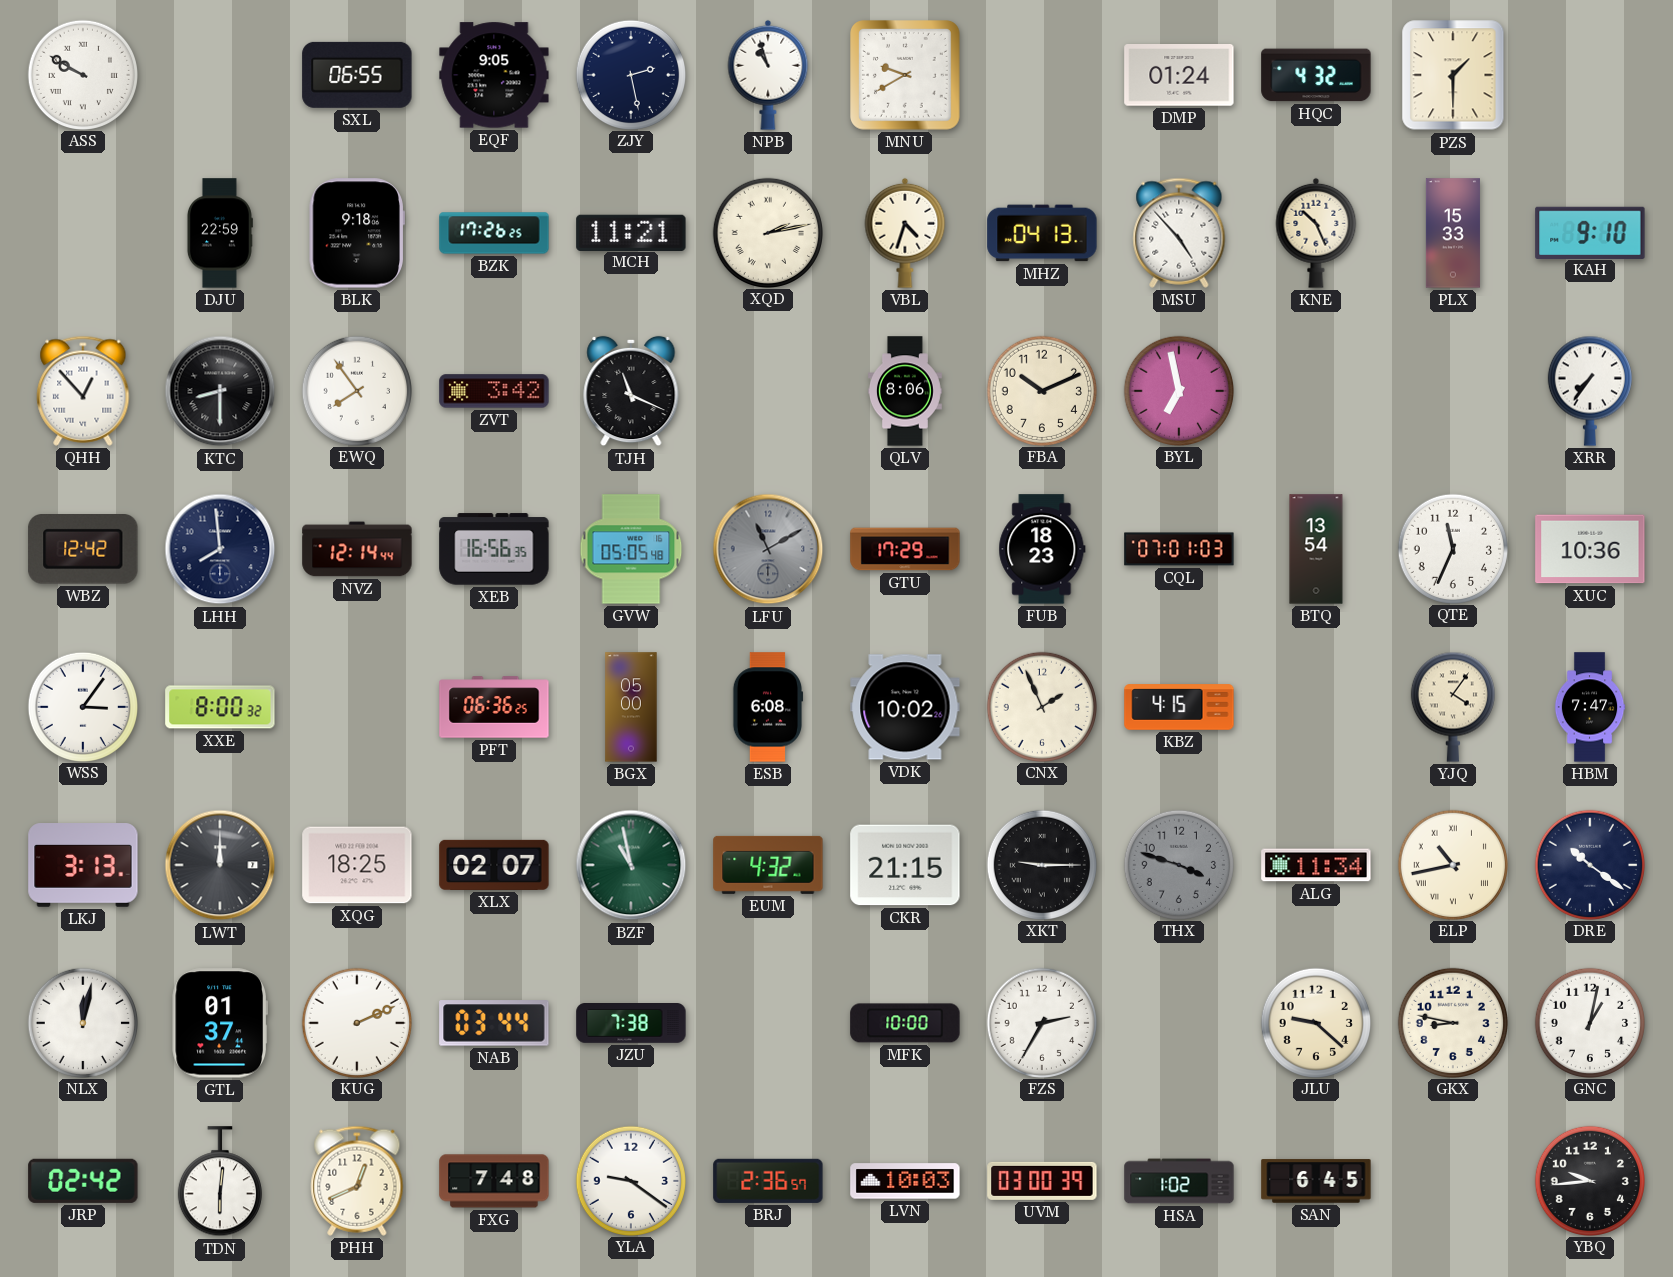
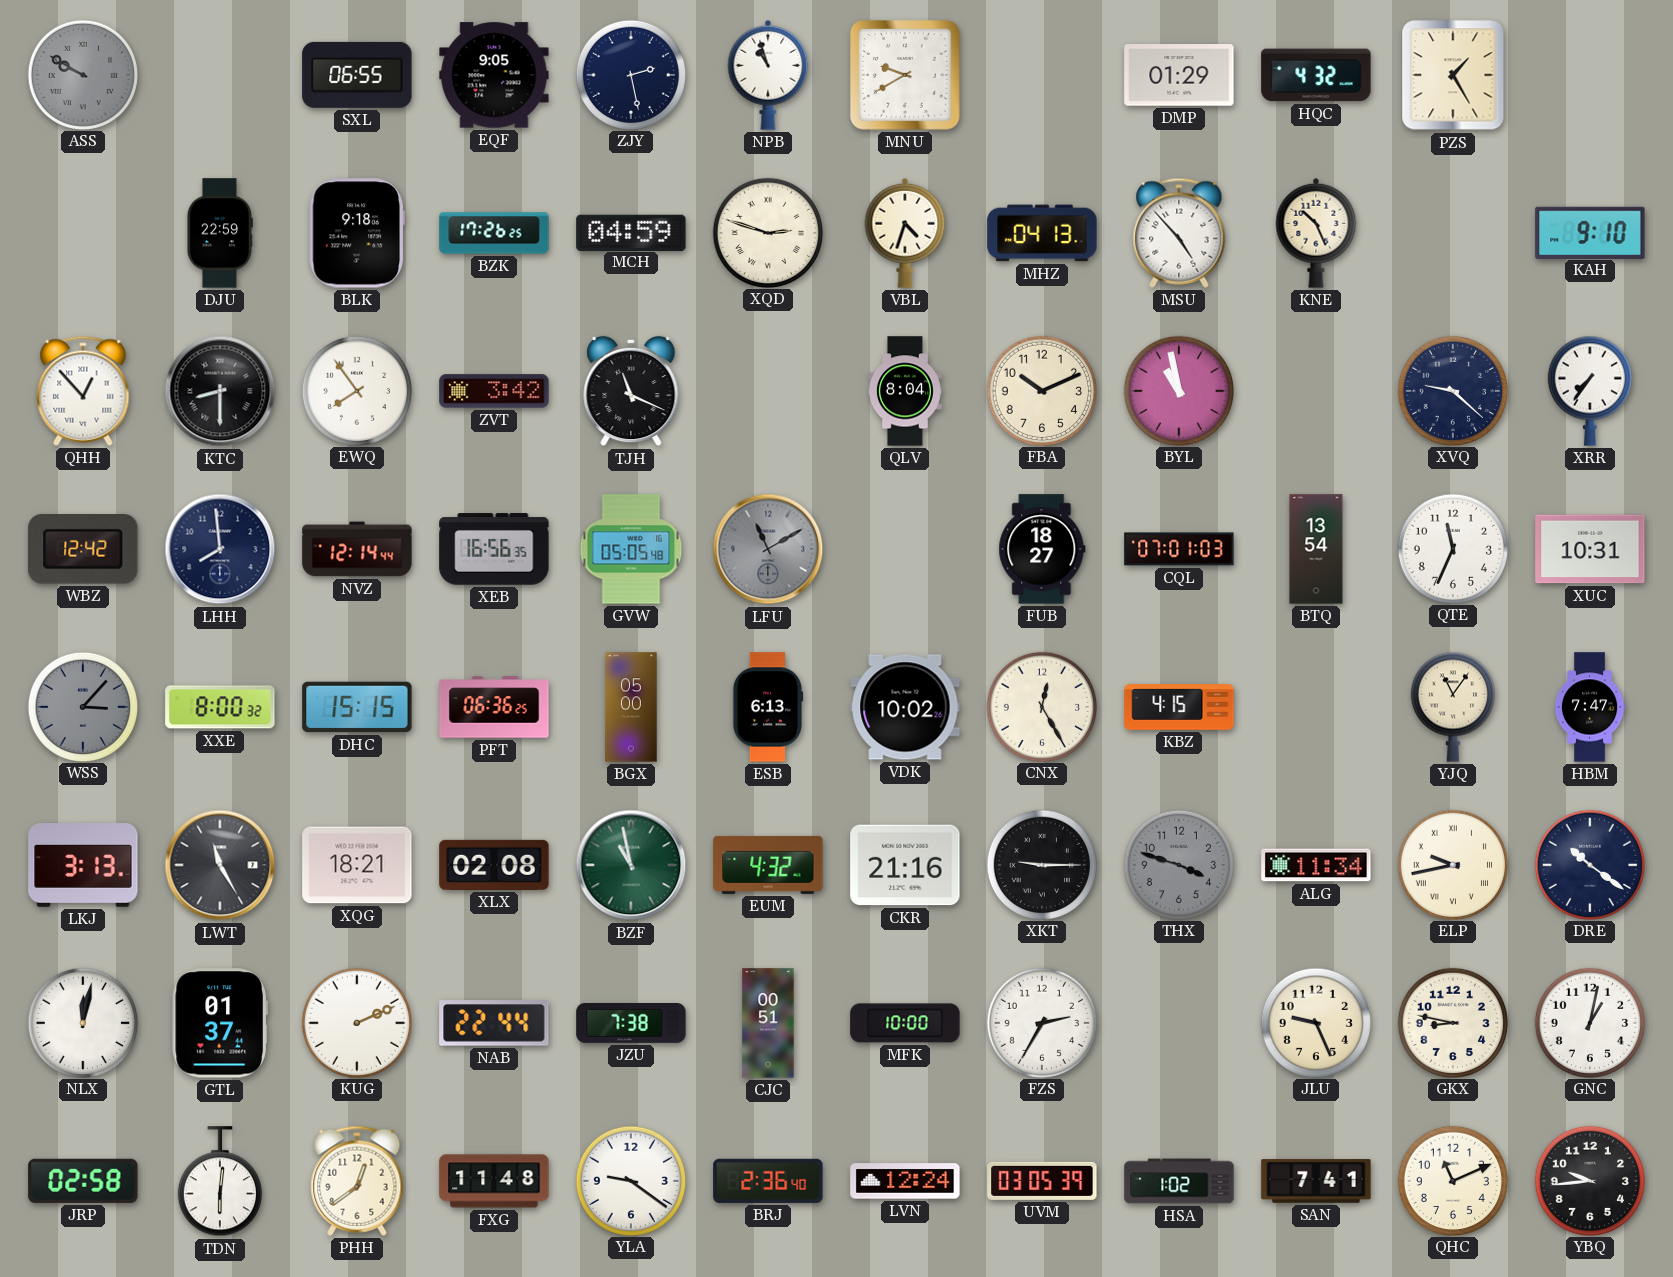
ASS dial: white -> grey (82, 74)
DMP: 01:24 -> 01:29 (1179, 76)
PZS: 1:30 -> 1:25 (1453, 75)
MCH: 11:21 -> 04:59 (631, 232)
XQD: 2:13 -> 2:48 (767, 232)
PLX: 15:33 -> none (1453, 233)
QLV: 8:06 -> 8:04 (905, 391)
BYL: 6:58 -> 10:58 (1178, 390)
XVQ: none -> 9:22 (1452, 390)
GTU: 17:29 -> none (905, 549)
FUB: 18:23 -> 18:27 (1042, 549)
XUC: 10:36 -> 10:31 (1590, 549)
WSS: 3:06 -> 3:07 (82, 706)
WSS dial: white -> grey (82, 706)
DHC: none -> 15:15 (357, 707)
ESB: 6:08 -> 6:13 (768, 707)
CNX: 1:56 -> 12:25 (1041, 706)
YJQ: 4:06 -> 11:06 (1453, 707)
LWT: 12:00 -> 11:25 (220, 865)
XQG: 18:25 -> 18:21 (357, 865)
XLX: 02:07 -> 02:08 (494, 865)
CKR: 21:15 -> 21:16 (905, 865)
ELP: 10:43 -> 9:43 (1452, 864)
NAB: 03:44 -> 22:44 (494, 1023)
CJC: none -> 00:51 (768, 1023)
JLU: 9:22 -> 9:26 (1315, 1022)
JRP: 02:42 -> 02:58 (83, 1181)
PHH: 12:41 -> 12:39 (357, 1181)
FXG: 7:48 -> 11:48 (494, 1181)
BRJ: 2:36:57 -> 2:36:40 (768, 1181)
LVN: 10:03 -> 12:24 (905, 1181)
UVM: 03:00 -> 03:05 (1042, 1181)
SAN: 6:45 -> 7:41 (1316, 1181)
QHC: none -> 11:11 (1452, 1180)
